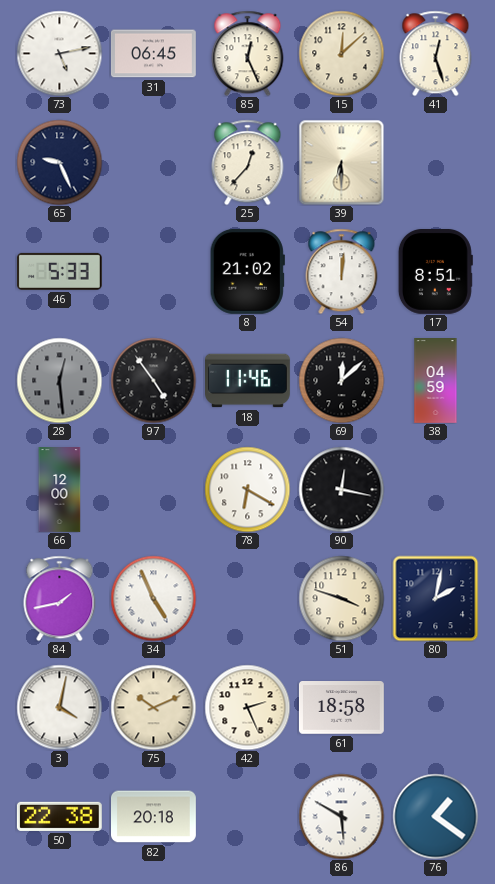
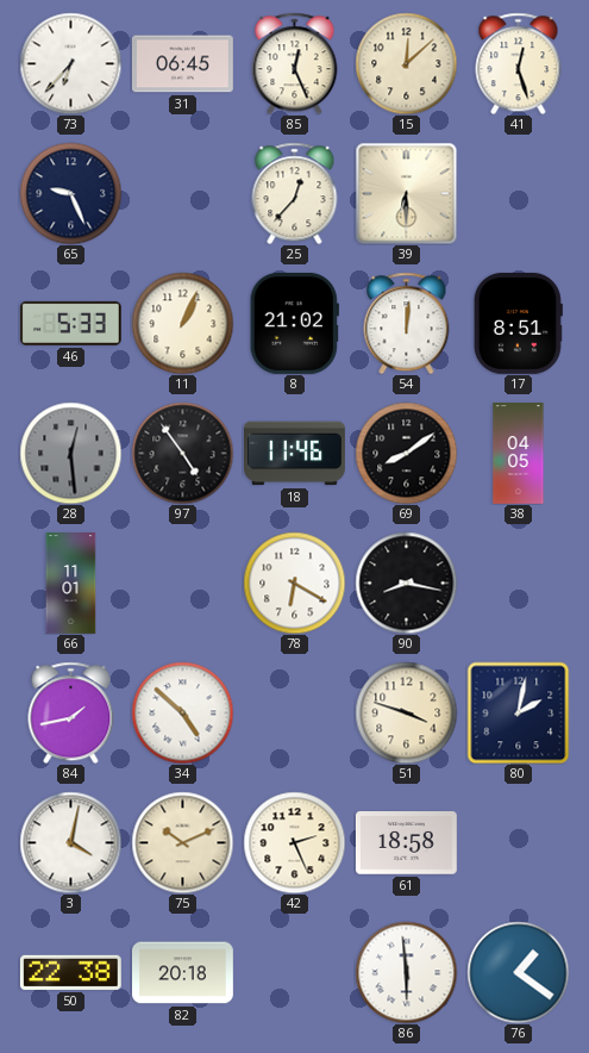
73: 5:13 -> 6:37 (70, 63)
11: none -> 1:04 (182, 323)
69: 12:08 -> 8:09 (406, 453)
38: 04:59 -> 04:05 (519, 454)
66: 12:00 -> 11:01 (71, 584)
90: 12:17 -> 8:17 (406, 582)
34: 4:56 -> 4:52 (182, 712)
86: 5:50 -> 5:59 (406, 972)
